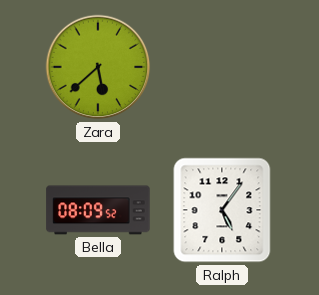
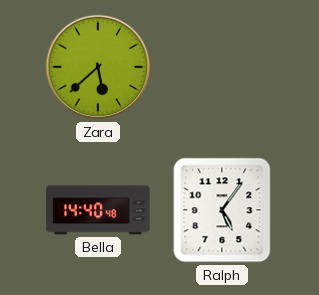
Bella: 08:09 -> 14:40 (98, 210)
